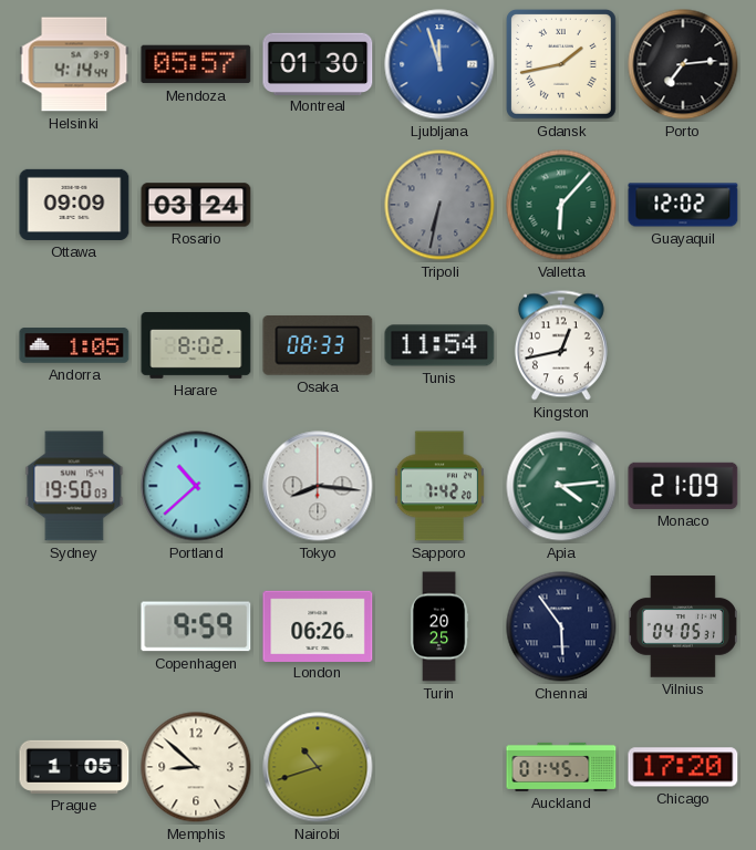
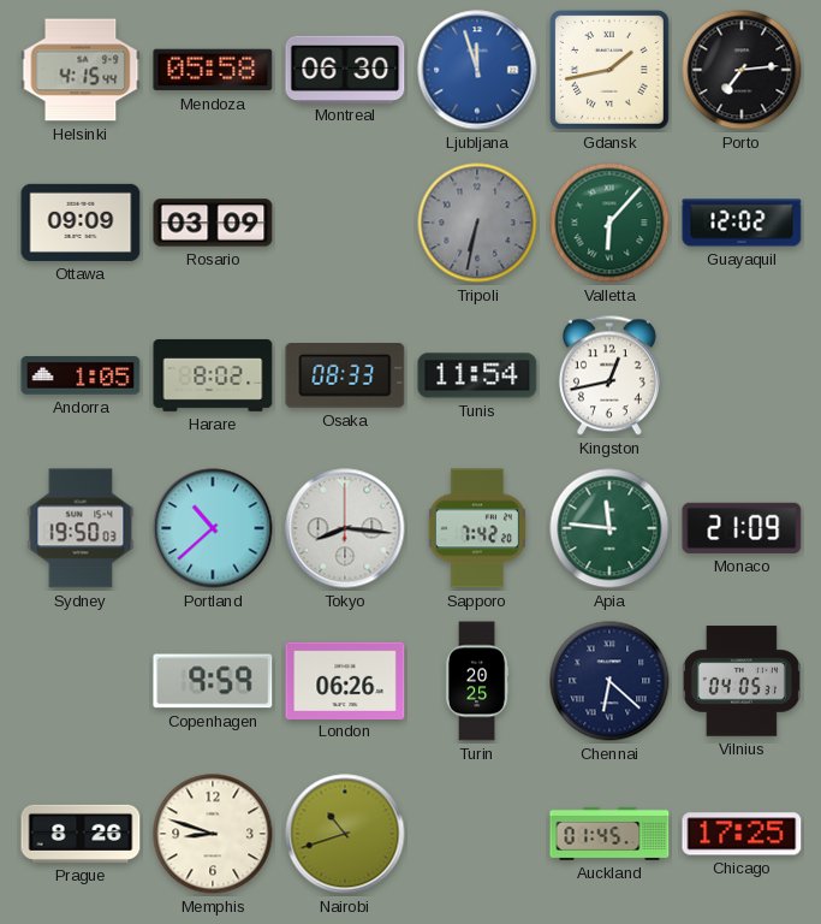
Helsinki: 4:14 -> 4:15 (81, 70)
Mendoza: 05:57 -> 05:58 (213, 70)
Montreal: 01:30 -> 06:30 (345, 69)
Rosario: 03:24 -> 03:09 (213, 223)
Apia: 4:14 -> 11:46 (609, 528)
Chennai: 5:54 -> 6:22 (609, 681)
Prague: 1:05 -> 8:26 (81, 834)
Memphis: 8:52 -> 8:48 (213, 834)
Chicago: 17:20 -> 17:25 (742, 834)
